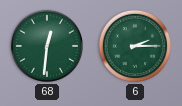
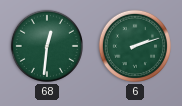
6: 2:15 -> 2:12 (135, 46)
